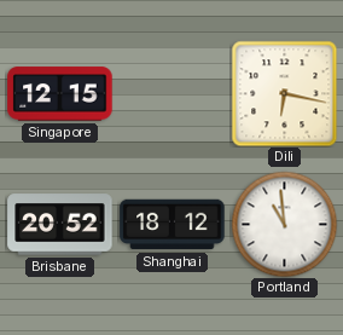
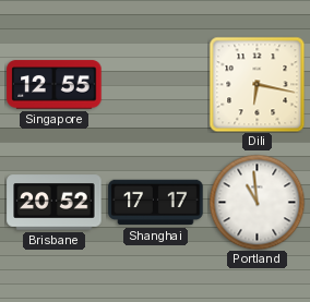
Singapore: 12:15 -> 12:55 (55, 85)
Shanghai: 18:12 -> 17:17 (156, 203)
